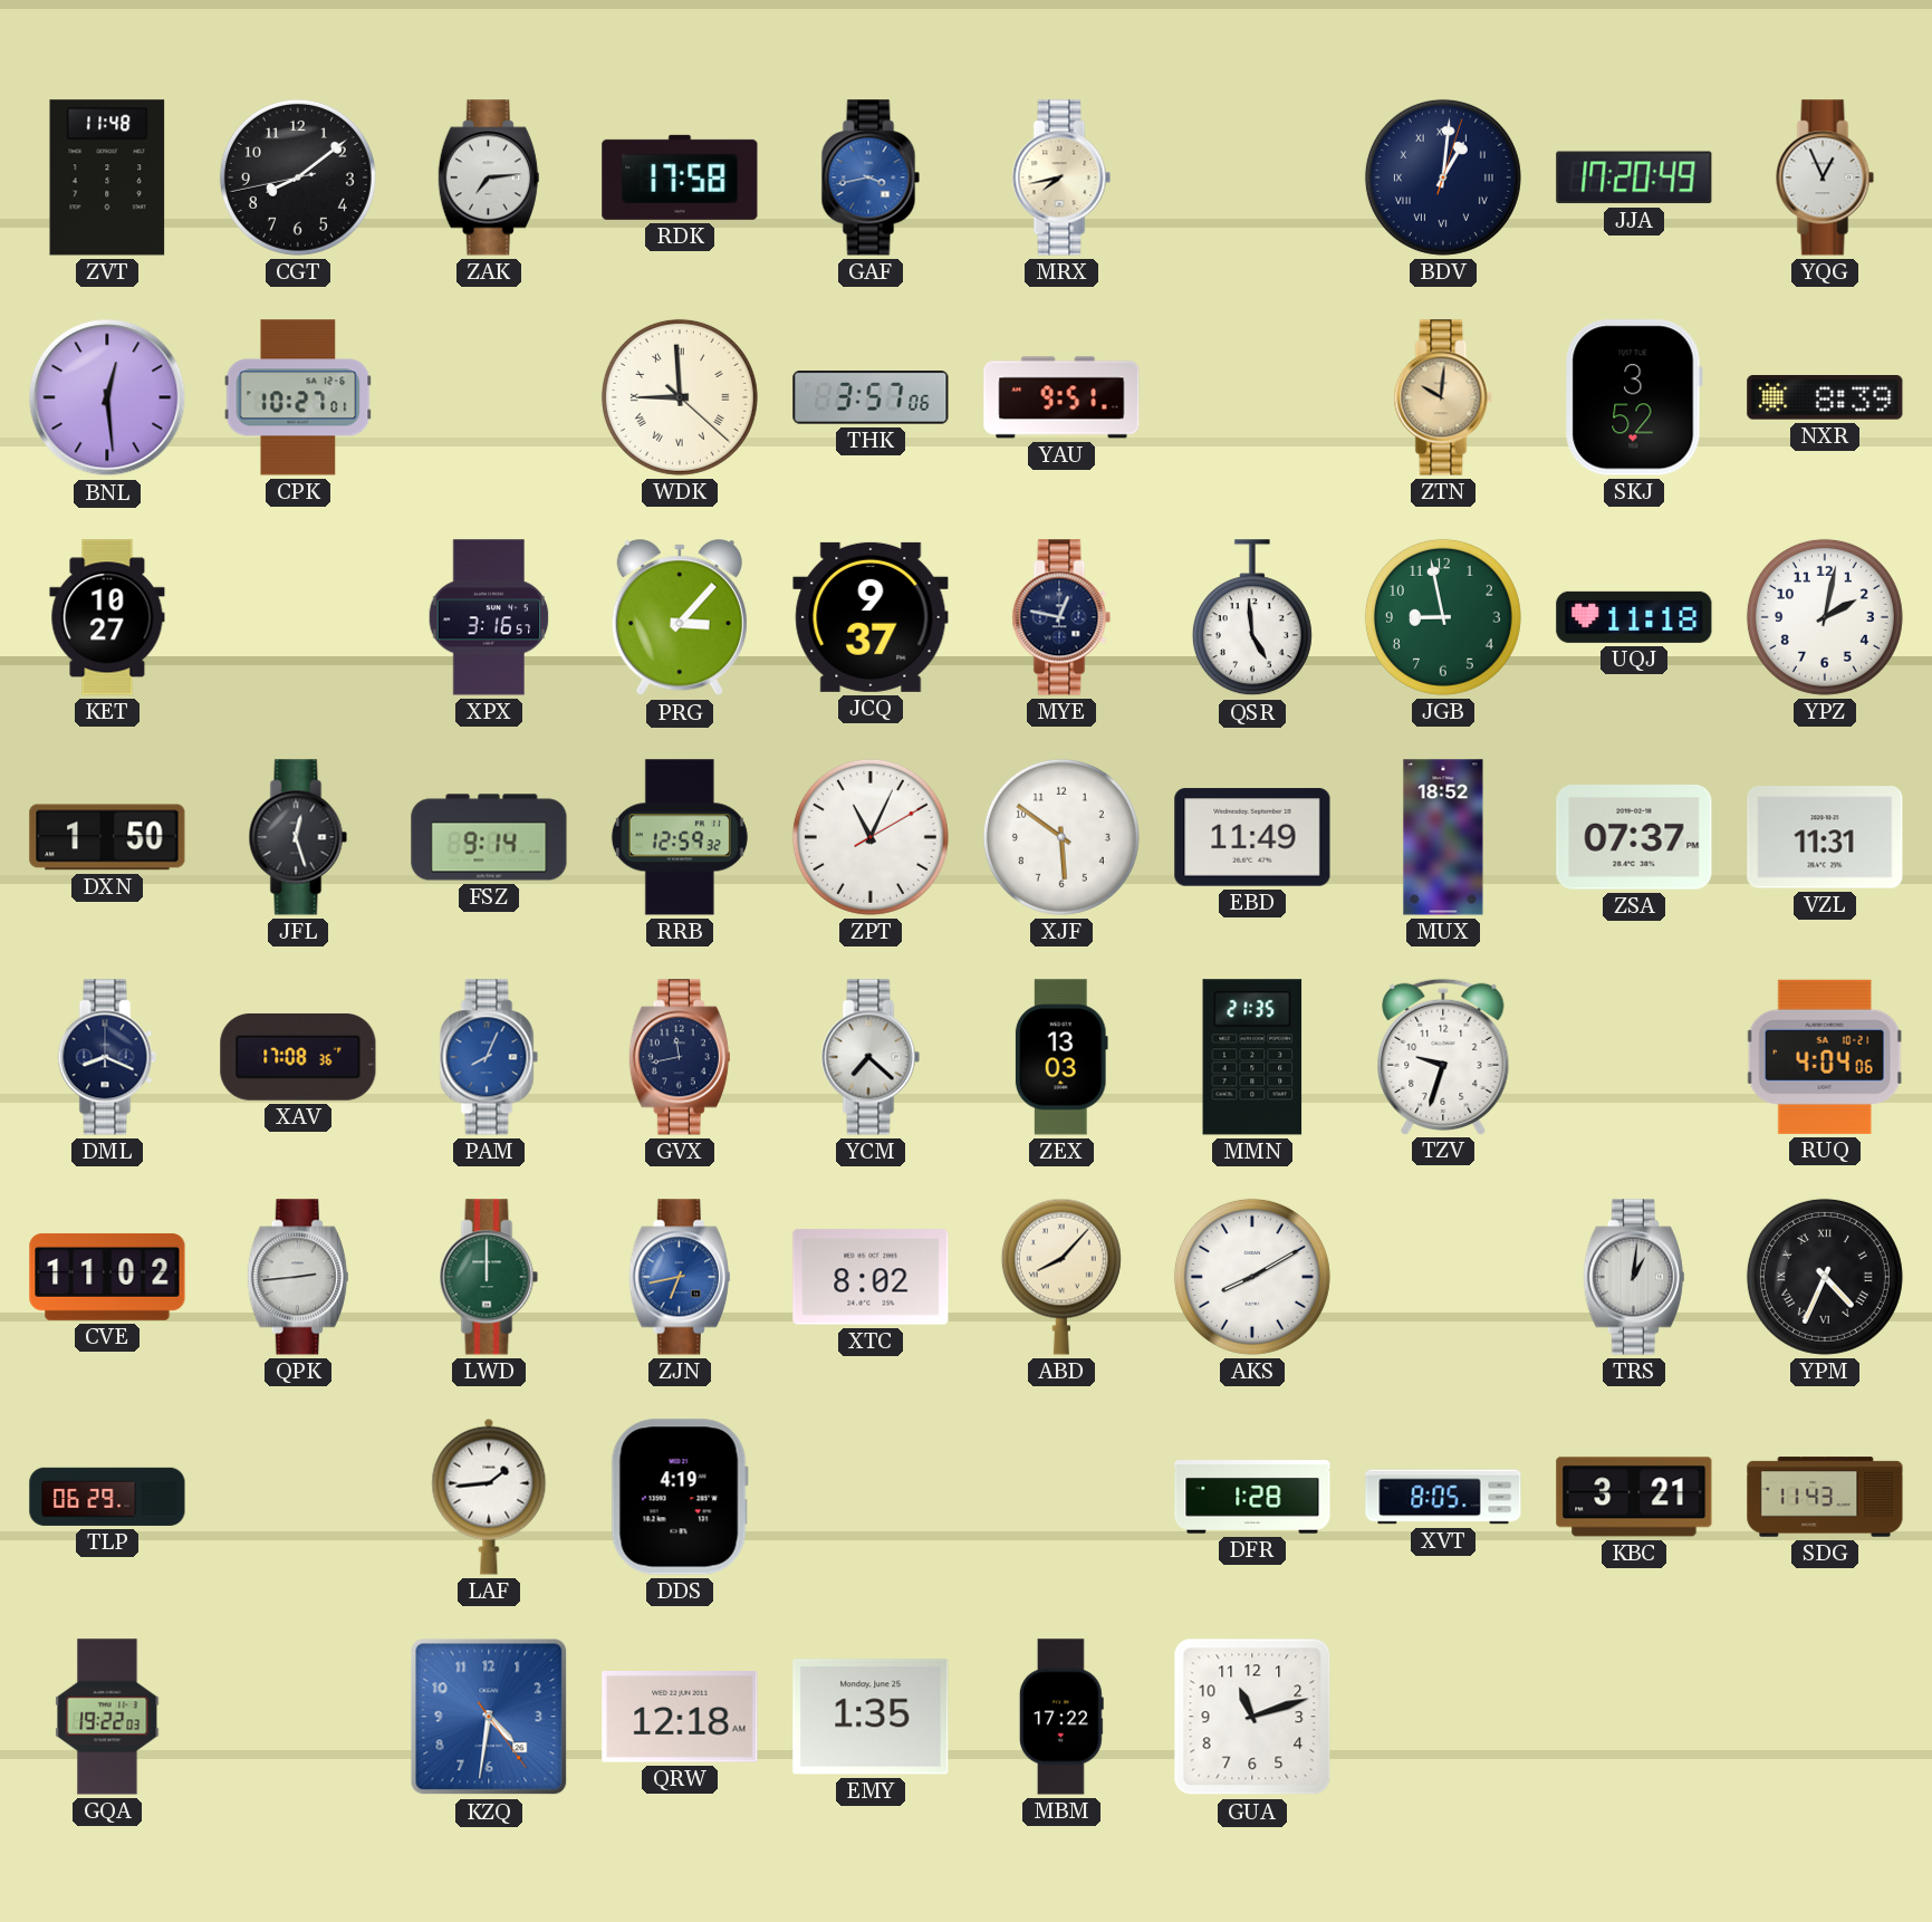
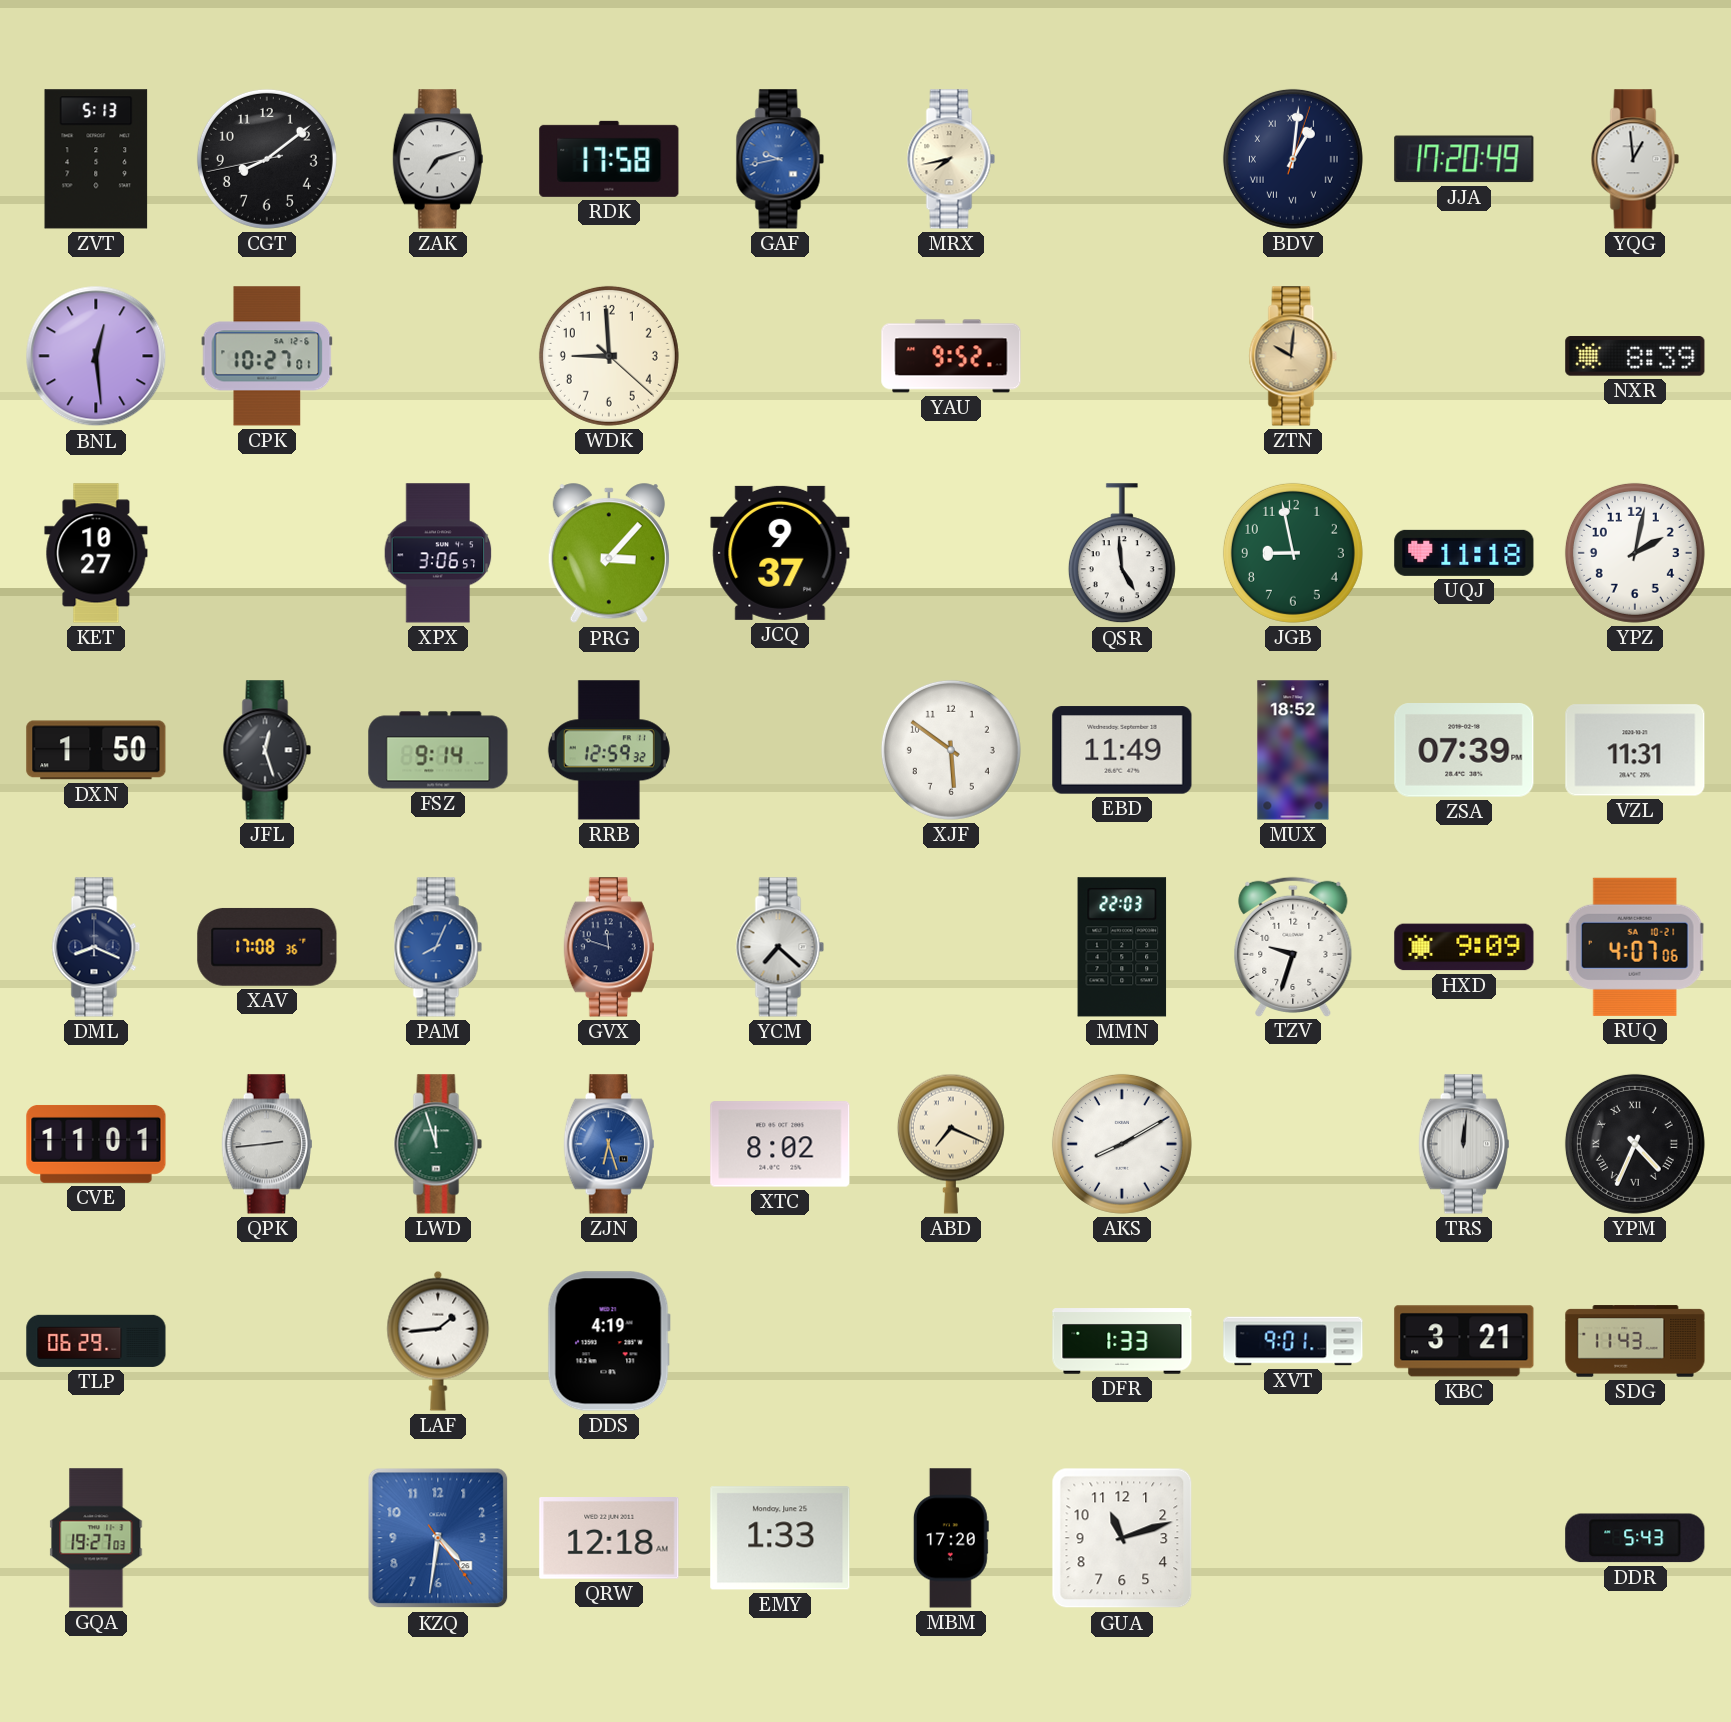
ZVT: 11:48 -> 5:13 (96, 159)
ZAK: 7:14 -> 7:12 (438, 159)
GAF: 3:43 -> 9:43 (780, 159)
YQG: 12:56 -> 12:59 (1635, 159)
WDK numerals: Roman -> Arabic (609, 356)
THK: 3:57 -> none (871, 397)
YAU: 9:51 -> 9:52 (951, 356)
SKJ: 3:52 -> none (1634, 397)
XPX: 3:16 -> 3:06 (438, 553)
MYE: 12:47 -> none (1061, 617)
ZPT: 11:04 -> none (871, 837)
ZSA: 07:37 -> 07:39 (1464, 751)
GVX: 11:43 -> 11:48 (609, 947)
ZEX: 13:03 -> none (1061, 1057)
MMN: 21:35 -> 22:03 (1122, 947)
HXD: none -> 9:09 (1464, 947)
RUQ: 4:04 -> 4:07 (1635, 947)
CVE: 11:02 -> 11:01 (96, 1144)
LWD: 12:00 -> 11:57 (438, 1144)
ZJN: 6:43 -> 6:27 (609, 1144)
ABD: 8:07 -> 7:19 (951, 1144)
TRS: 1:01 -> 12:01 (1464, 1144)
DFR: 1:28 -> 1:33 (1122, 1341)
XVT: 8:05 -> 9:01 (1293, 1341)
GQA: 19:22 -> 19:27 (96, 1538)
EMY: 1:35 -> 1:33 (780, 1538)
MBM: 17:22 -> 17:20 (951, 1538)
DDR: none -> 5:43 (1635, 1538)
